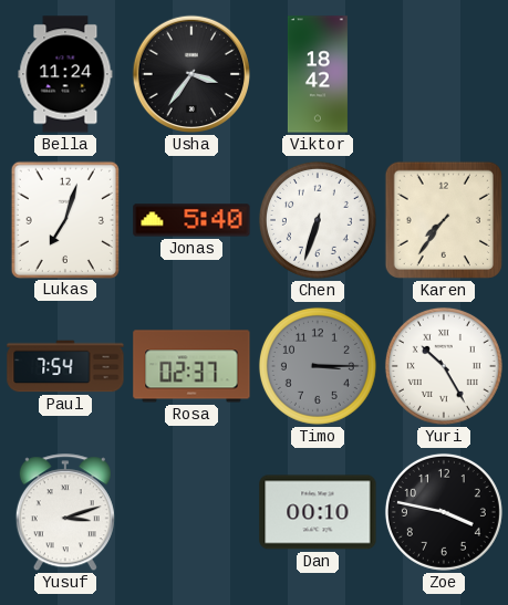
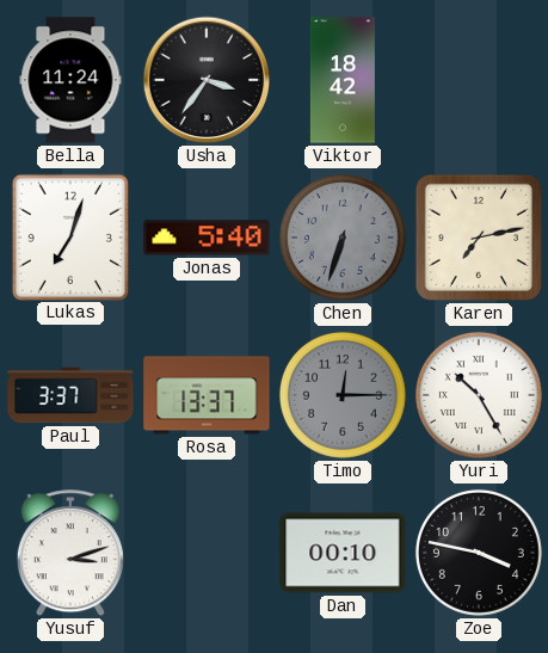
Chen dial: white -> grey (343, 238)
Karen: 7:36 -> 7:13 (479, 238)
Paul: 7:54 -> 3:37 (70, 395)
Rosa: 02:37 -> 13:37 (207, 395)
Timo: 3:15 -> 12:15 (343, 395)
